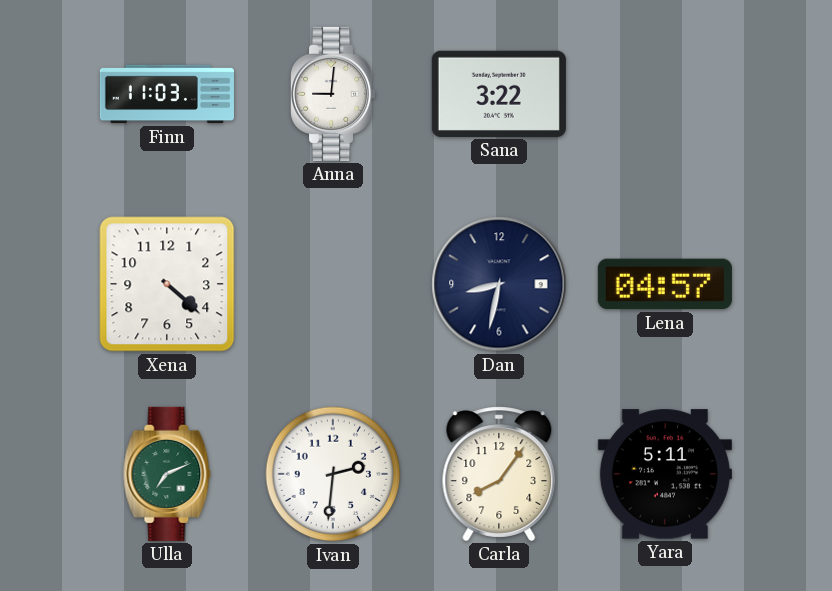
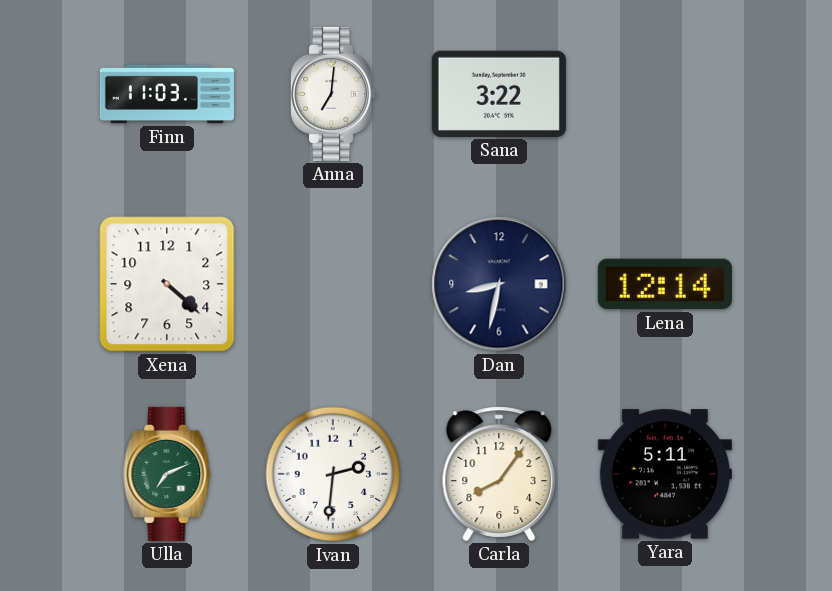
Anna: 9:01 -> 7:01 (334, 94)
Lena: 04:57 -> 12:14 (665, 284)
